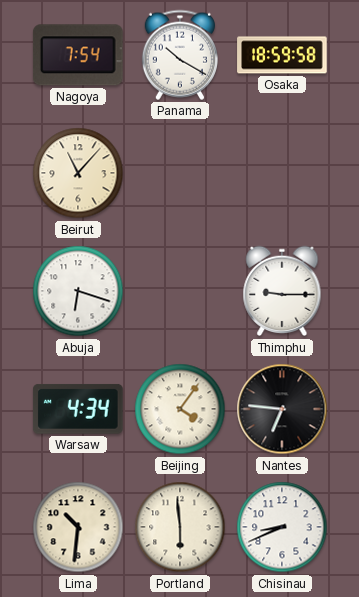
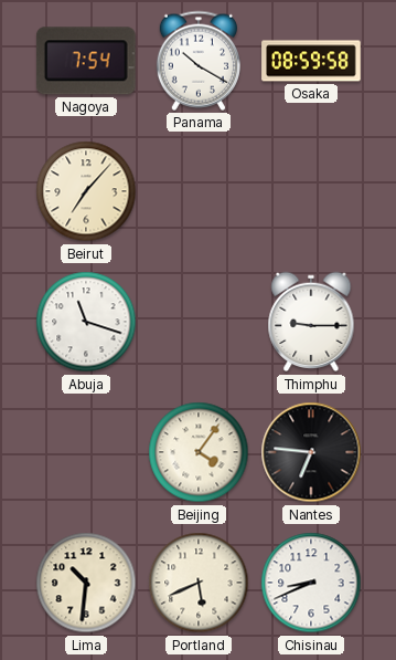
Osaka: 18:59 -> 08:59 (311, 61)
Beirut: 11:07 -> 7:07 (86, 191)
Abuja: 6:18 -> 11:18 (86, 322)
Warsaw: 4:34 -> none (79, 409)
Portland: 5:59 -> 5:41 (199, 583)
